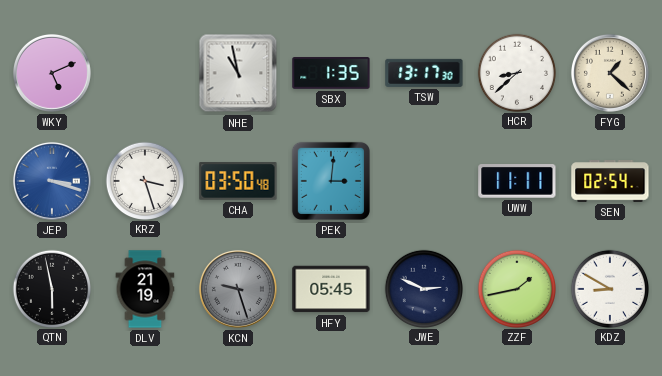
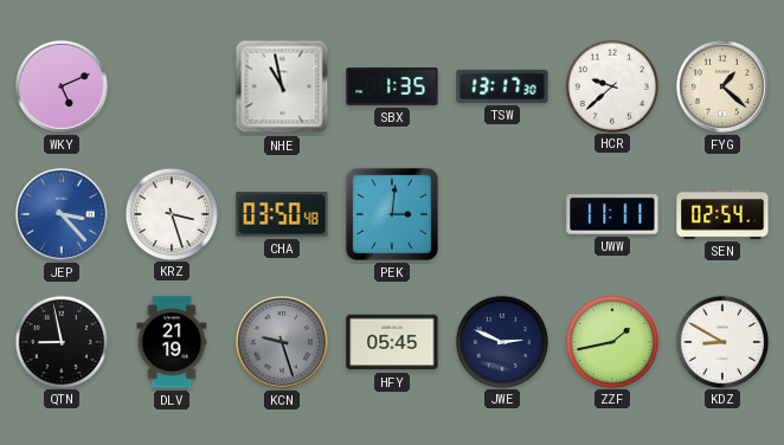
HCR: 8:38 -> 9:38 (611, 85)
JEP: 3:18 -> 3:23 (62, 214)
QTN: 5:58 -> 8:58 (60, 341)
